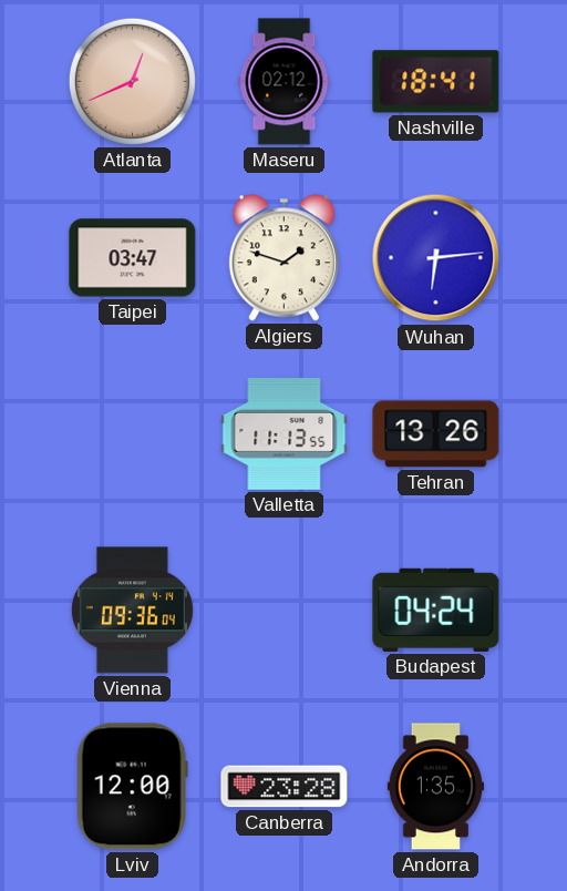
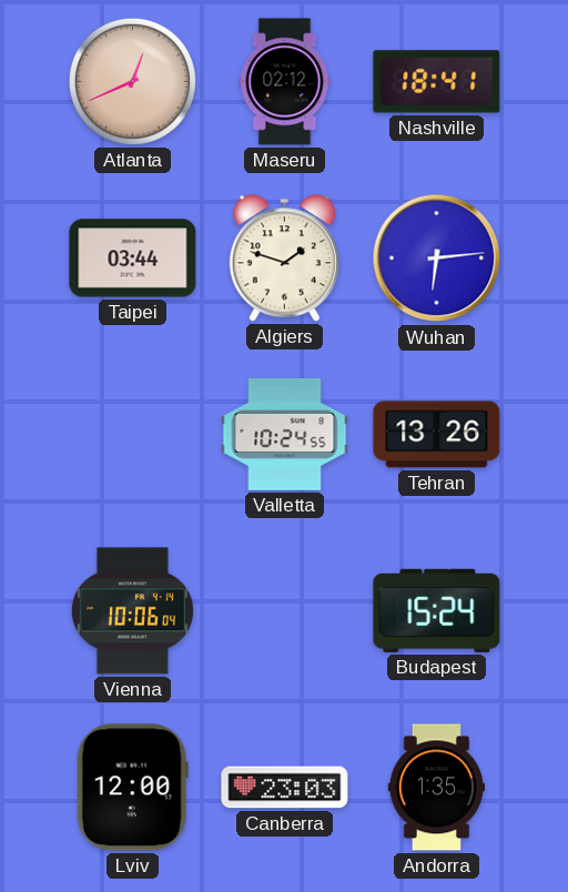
Taipei: 03:47 -> 03:44 (133, 259)
Valletta: 11:13 -> 10:24 (285, 434)
Vienna: 09:36 -> 10:06 (132, 611)
Budapest: 04:24 -> 15:24 (437, 610)
Canberra: 23:28 -> 23:03 (285, 788)
